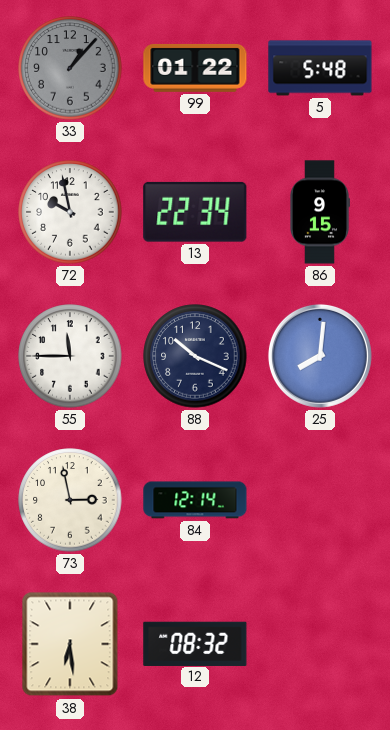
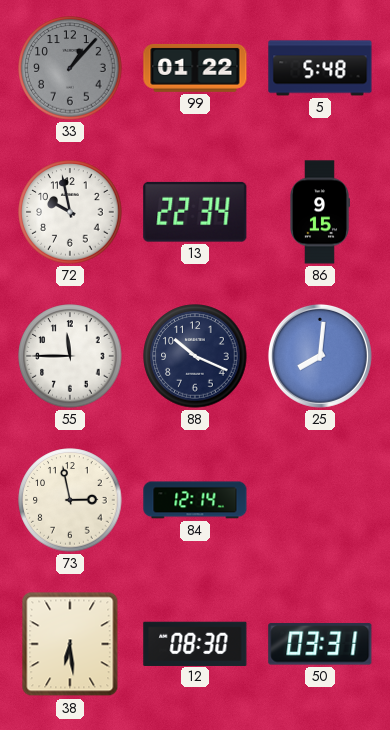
12: 08:32 -> 08:30 (195, 643)
50: none -> 03:31 (320, 644)
